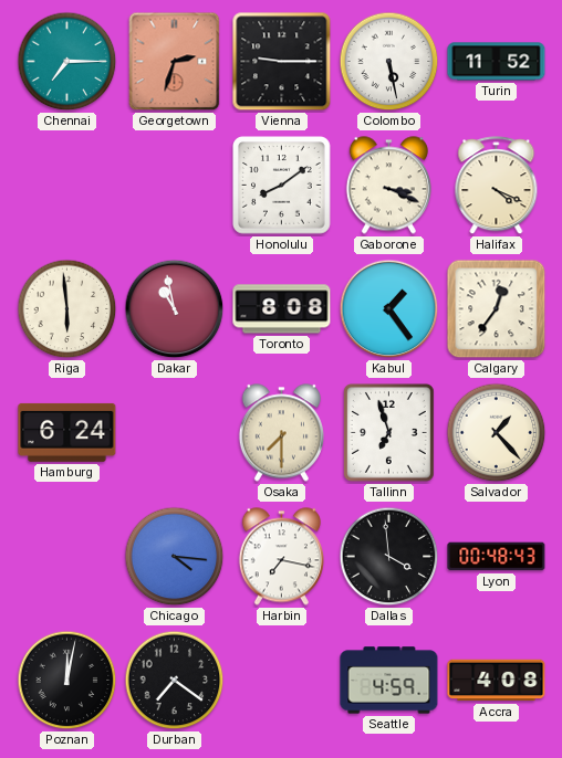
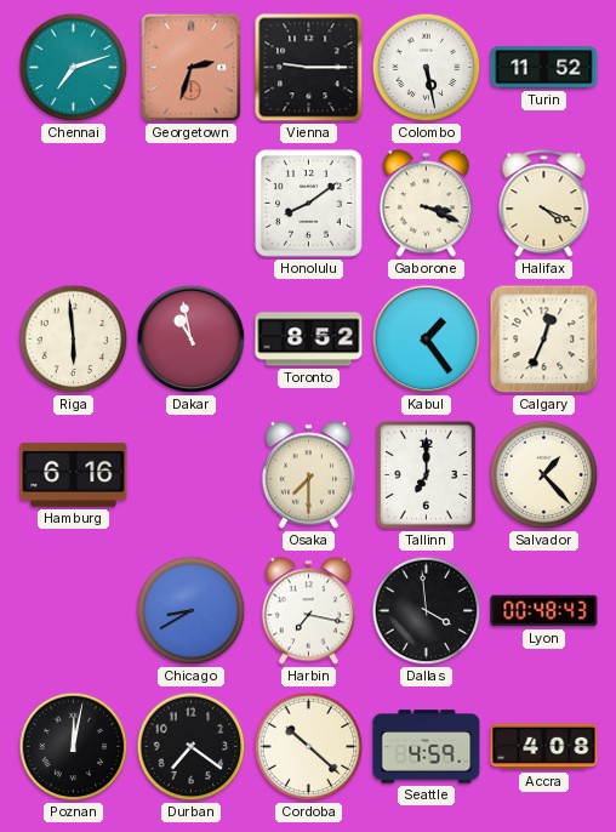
Chennai: 7:15 -> 7:12 (74, 68)
Toronto: 8:08 -> 8:52 (309, 340)
Calgary: 12:36 -> 12:34 (544, 340)
Hamburg: 6:24 -> 6:16 (74, 474)
Tallinn: 6:57 -> 7:00 (426, 474)
Chicago: 4:16 -> 8:40 (192, 611)
Cordoba: none -> 10:22 (309, 747)
